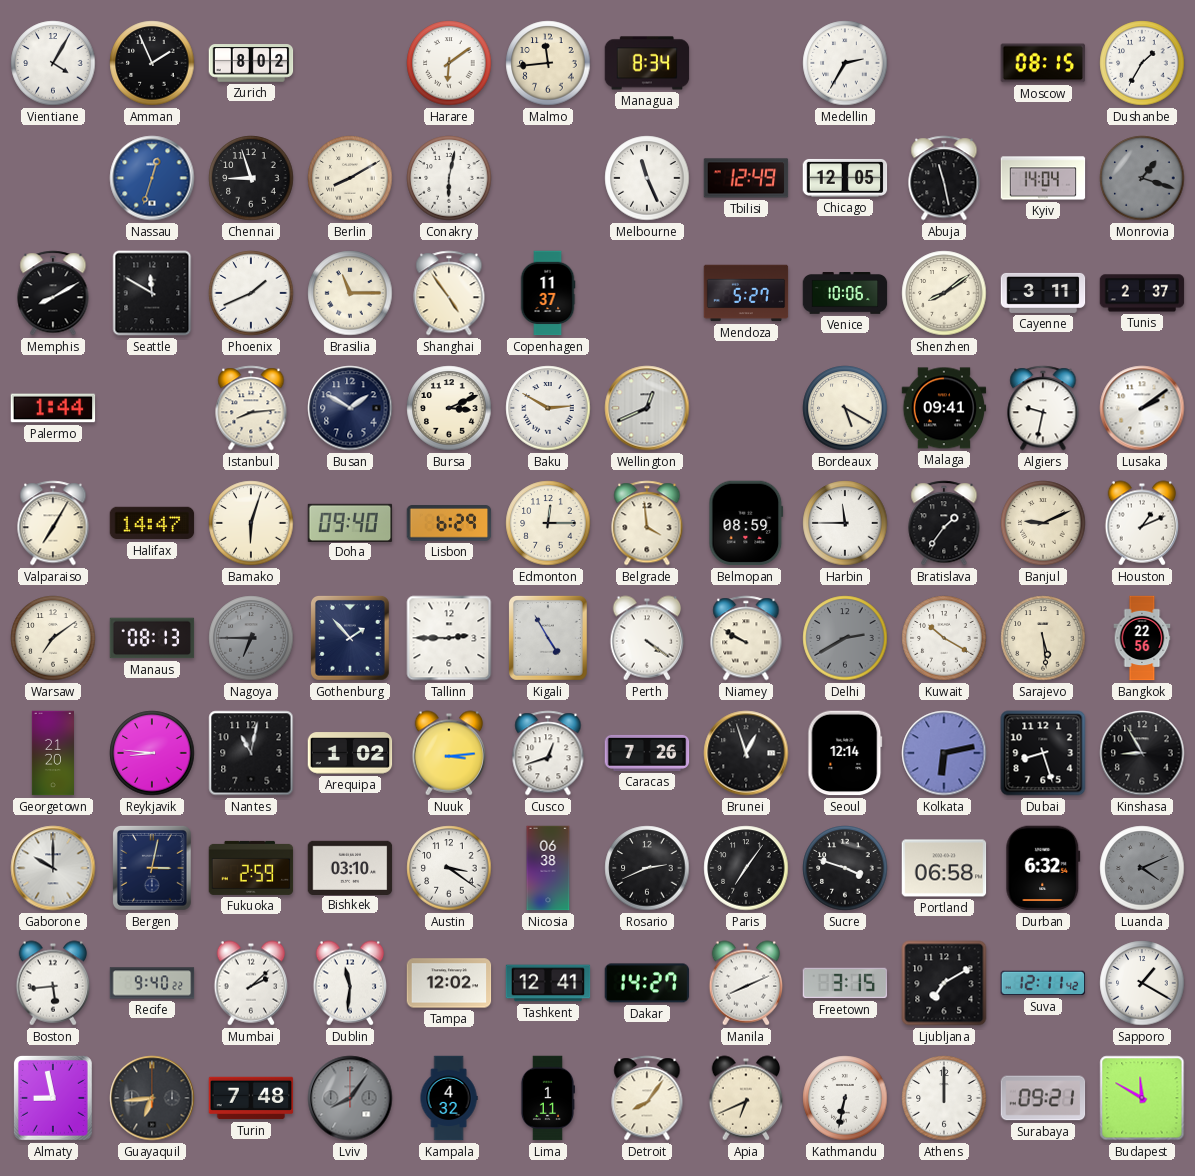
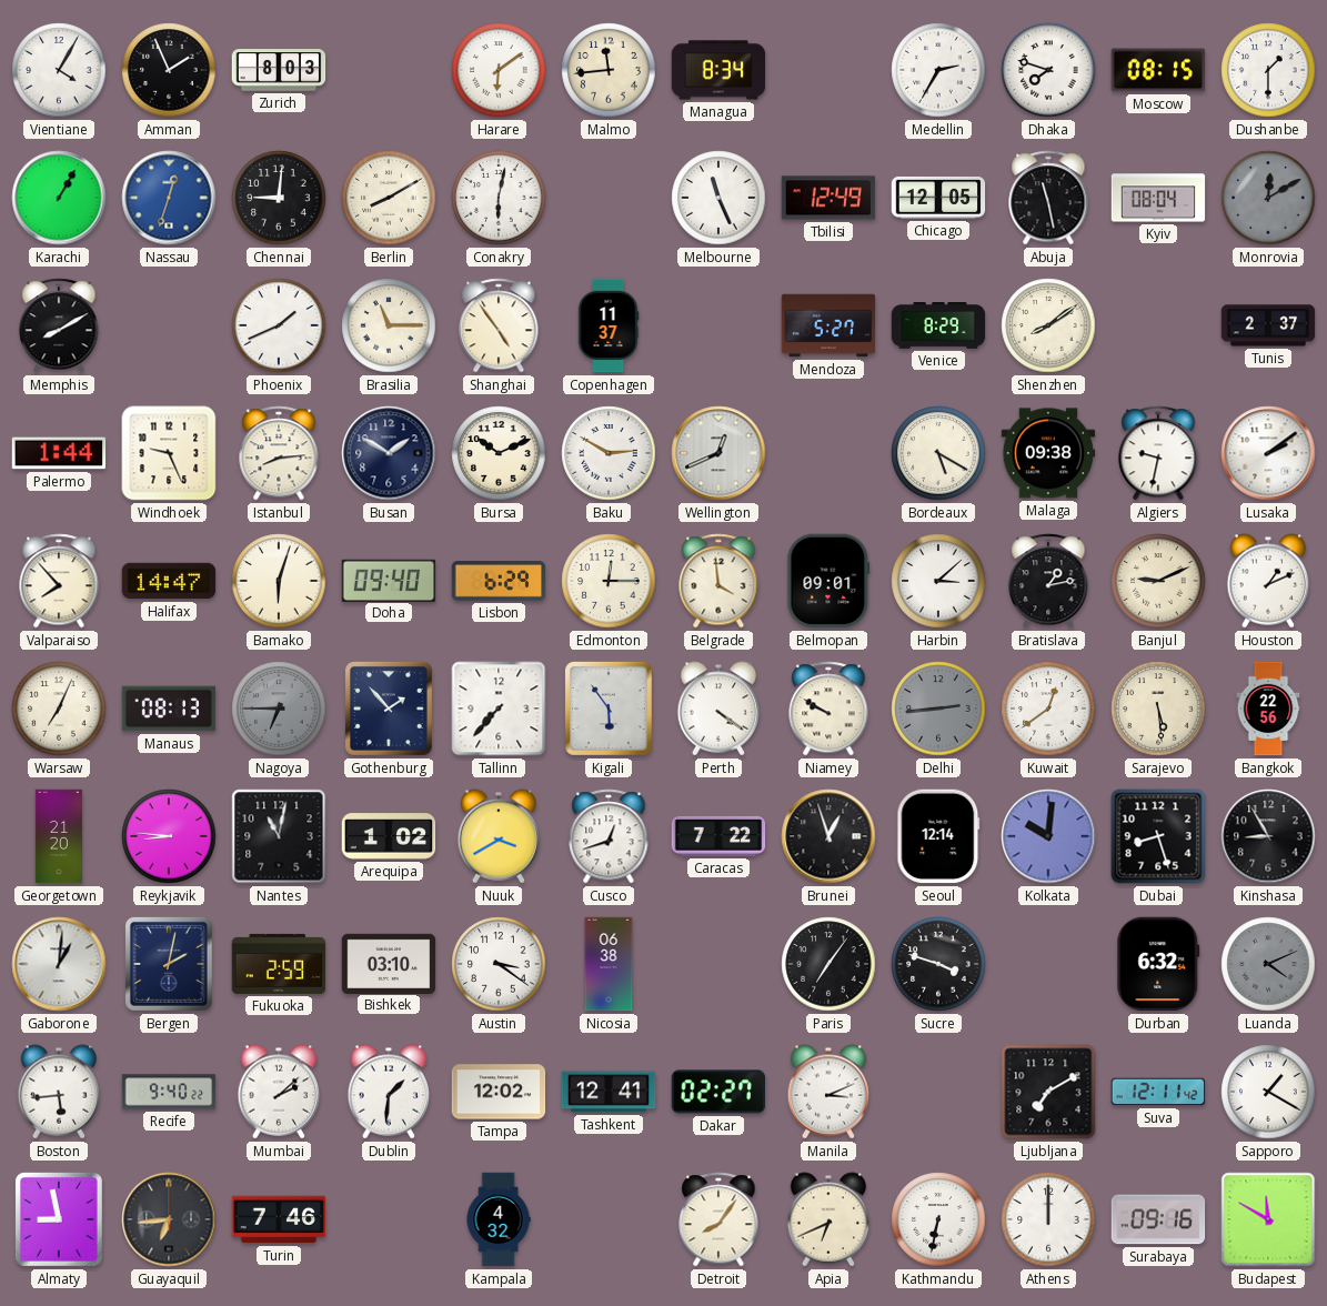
Zurich: 8:02 -> 8:03 (279, 70)
Dhaka: none -> 7:48 (1048, 70)
Dushanbe: 1:35 -> 1:30 (1268, 70)
Karachi: none -> 1:05 (59, 198)
Chennai: 8:57 -> 9:01 (279, 198)
Kyiv: 14:04 -> 08:04 (1158, 198)
Monrovia: 1:18 -> 12:10 (1268, 198)
Seattle: 11:50 -> none (152, 293)
Venice: 10:06 -> 8:29 (938, 326)
Cayenne: 3:11 -> none (1043, 293)
Windhoek: none -> 9:26 (169, 453)
Bursa: 3:11 -> 10:11 (499, 453)
Malaga: 09:41 -> 09:38 (1048, 453)
Valparaiso: 7:05 -> 7:53 (59, 581)
Belmopan: 08:59 -> 09:01 (828, 581)
Harbin: 11:45 -> 3:08 (938, 581)
Bratislava: 1:36 -> 1:13 (1048, 581)
Warsaw: 7:09 -> 7:04 (59, 709)
Tallinn: 2:45 -> 7:37 (499, 709)
Kigali: 4:55 -> 5:54 (609, 709)
Delhi: 2:40 -> 2:44 (938, 709)
Kuwait: 10:20 -> 12:39 (1048, 709)
Nuuk: 3:14 -> 3:40 (499, 836)
Caracas: 7:26 -> 7:22 (718, 836)
Kolkata: 6:13 -> 10:01 (1048, 836)
Gaborone: 10:00 -> 1:01 (59, 964)
Bergen: 3:02 -> 2:02 (169, 964)
Rosario: 2:41 -> none (647, 868)
Portland: 06:58 -> none (944, 868)
Dublin: 11:31 -> 1:31 (389, 1092)
Dakar: 14:27 -> 02:27 (718, 1092)
Manila: 8:11 -> 3:11 (828, 1092)
Freetown: 3:15 -> none (845, 983)
Turin: 7:48 -> 7:46 (279, 1219)
Lviv: 8:06 -> none (350, 1098)
Lima: 1:11 -> none (547, 1098)
Surabaya: 09:21 -> 09:16 (1158, 1219)
